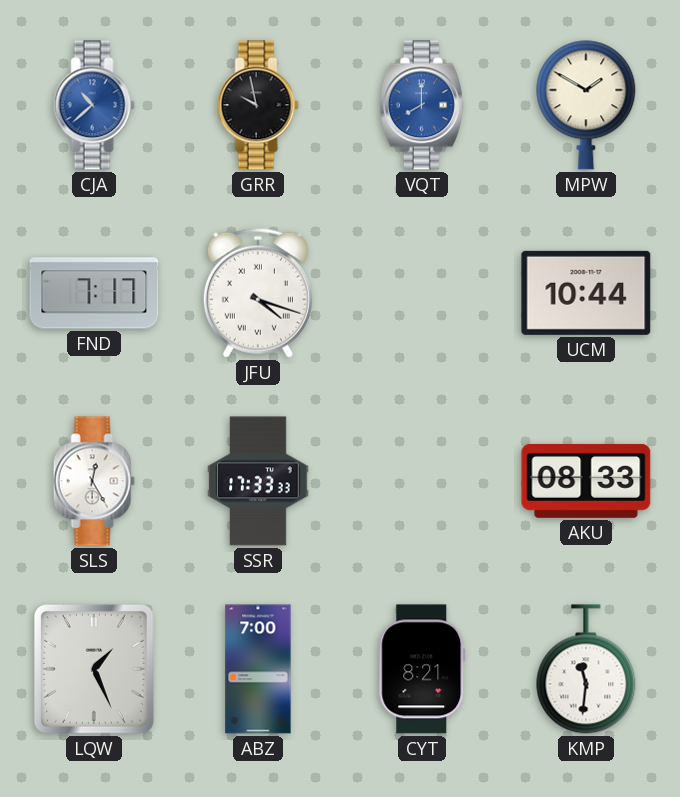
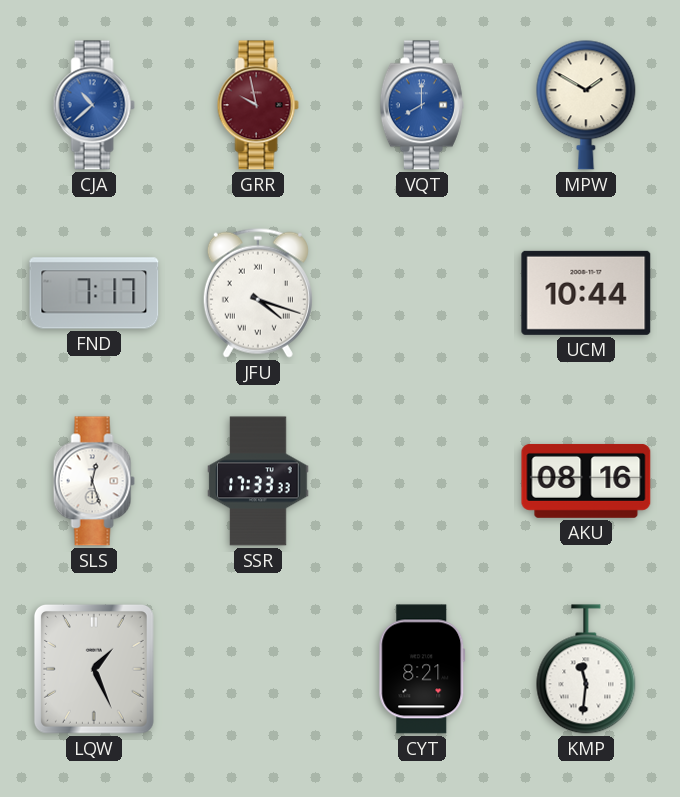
GRR dial: black -> burgundy (258, 105)
SLS: 12:25 -> 12:27 (94, 481)
AKU: 08:33 -> 08:16 (586, 481)
ABZ: 7:00 -> none (258, 669)
